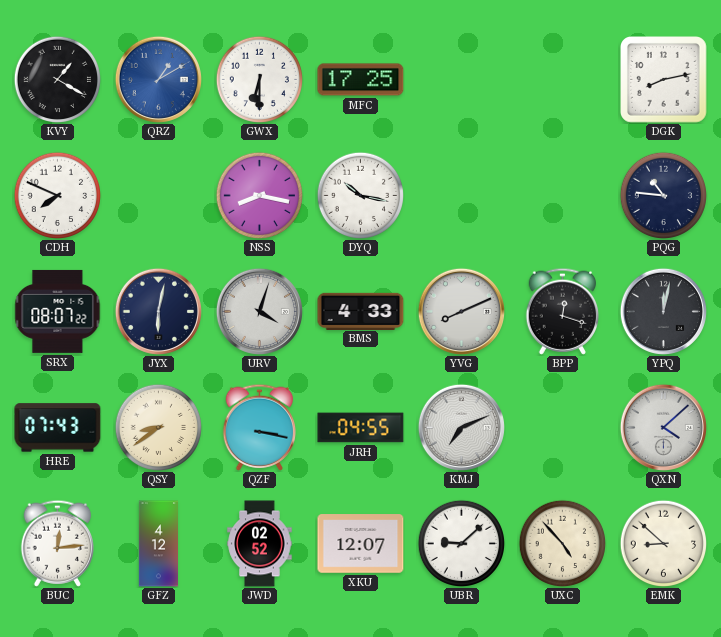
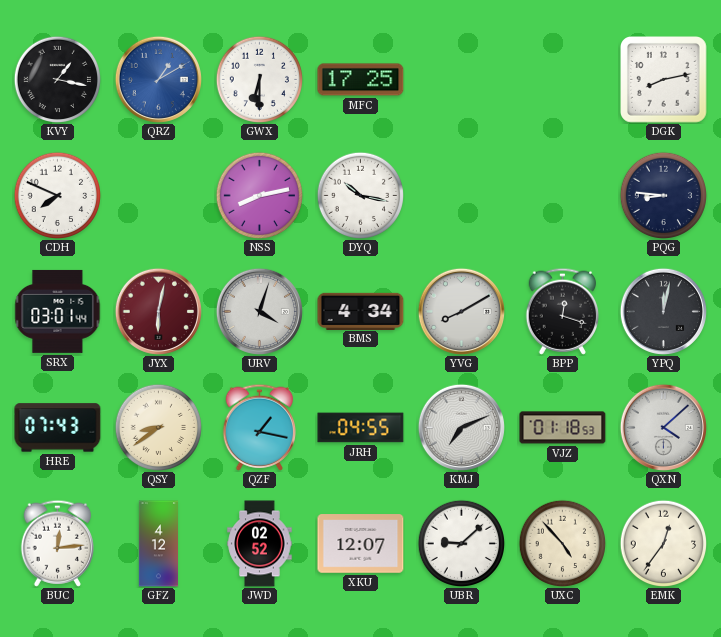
KVY: 1:20 -> 1:17 (57, 79)
NSS: 8:17 -> 8:13 (259, 195)
PQG: 10:46 -> 8:46 (663, 195)
SRX: 08:07 -> 03:01 (58, 311)
JYX dial: navy -> burgundy (158, 311)
BMS: 4:33 -> 4:34 (361, 311)
YVG: 8:11 -> 8:10 (461, 311)
QZF: 3:17 -> 1:17 (260, 427)
VJZ: none -> 01:18 (563, 428)
EMK: 8:52 -> 12:36 (663, 543)
